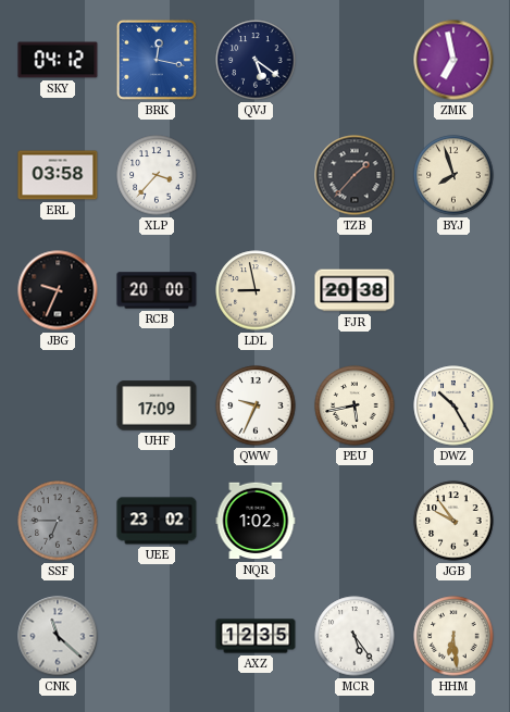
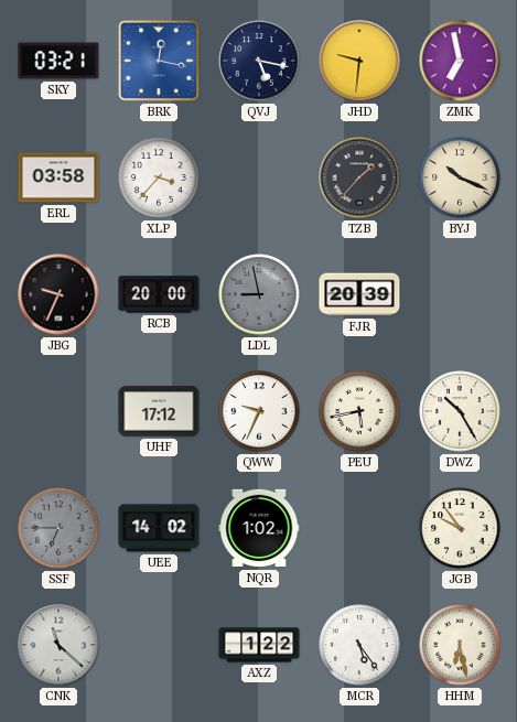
SKY: 04:12 -> 03:21 (58, 61)
QVJ: 5:21 -> 5:17 (259, 61)
JHD: none -> 9:31 (359, 61)
BYJ: 7:57 -> 10:19 (460, 177)
LDL dial: cream -> grey (259, 294)
FJR: 20:38 -> 20:39 (359, 294)
UHF: 17:09 -> 17:12 (159, 411)
UEE: 23:02 -> 14:02 (159, 528)
AXZ: 12:35 -> 1:22 (259, 645)
HHM: 6:29 -> 6:28 (460, 645)
